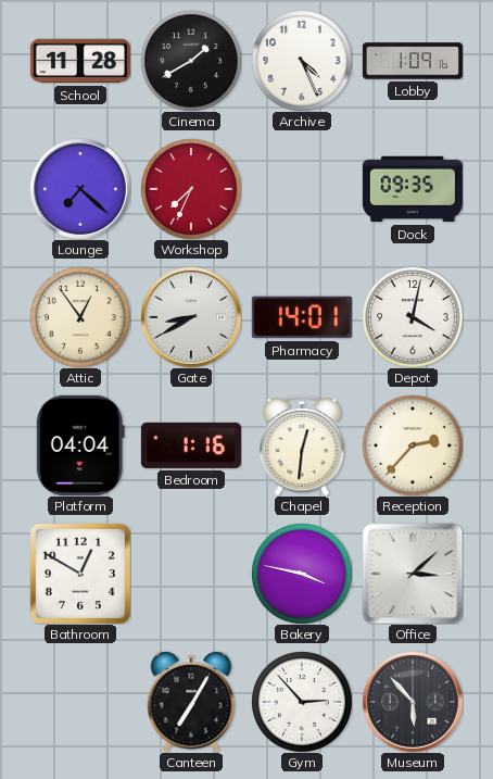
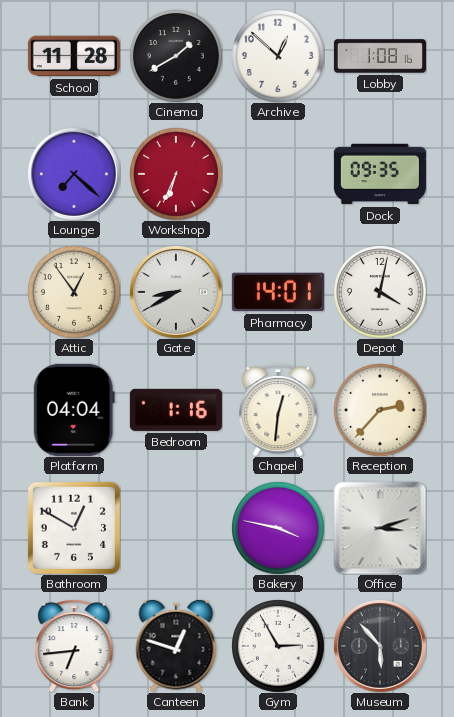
Archive: 4:26 -> 12:52 (278, 56)
Lobby: 1:09 -> 1:08 (380, 56)
Workshop: 7:34 -> 6:34 (176, 174)
Office: 3:08 -> 3:12 (380, 528)
Bank: none -> 6:44 (74, 646)
Canteen: 7:05 -> 12:48 (176, 646)
Gym: 2:53 -> 2:55 (278, 646)
